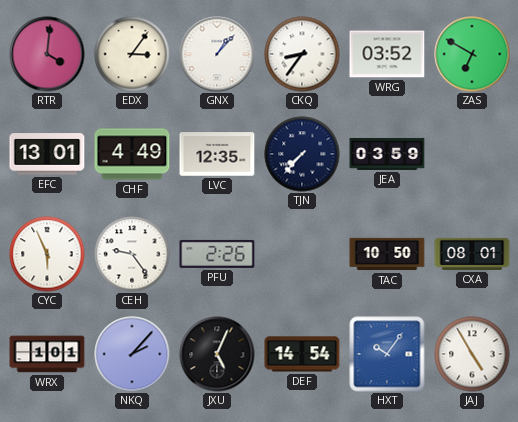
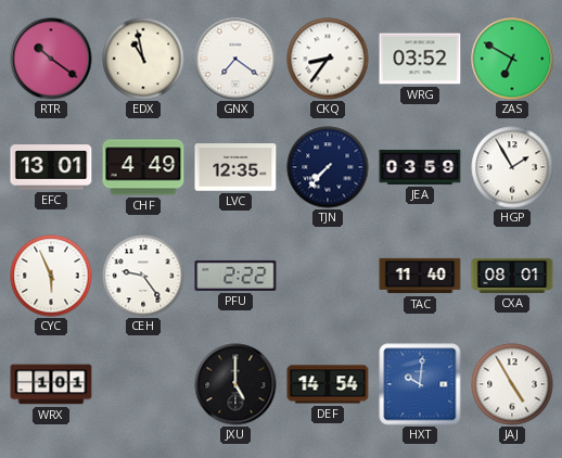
RTR: 4:01 -> 10:21 (51, 59)
EDX: 3:06 -> 10:58 (143, 59)
GNX: 1:07 -> 7:21 (235, 59)
HGP: none -> 1:55 (512, 167)
PFU: 2:26 -> 2:22 (235, 276)
TAC: 10:50 -> 11:40 (420, 276)
NKQ: 2:07 -> none (132, 354)
JXU: 5:04 -> 5:00 (235, 384)
HXT: 10:06 -> 10:01 (420, 384)
